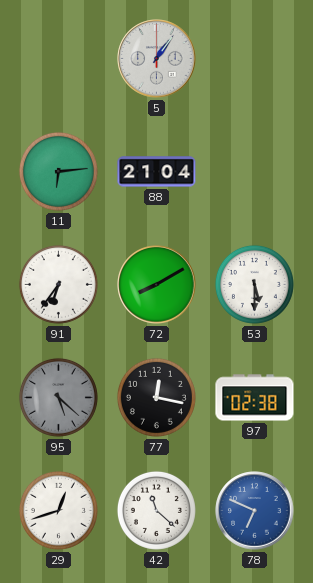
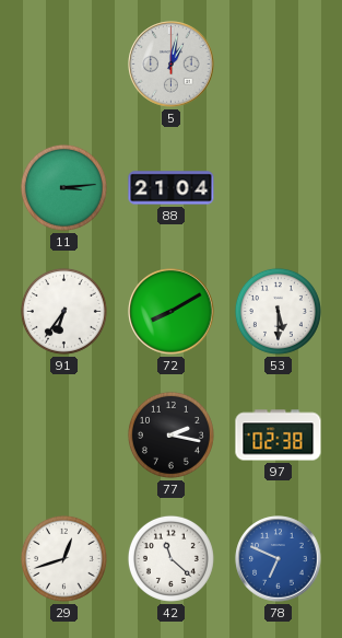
5: 1:06 -> 1:02 (172, 65)
11: 6:14 -> 3:14 (63, 187)
95: 5:22 -> none (58, 397)
77: 12:17 -> 2:17 (170, 434)
